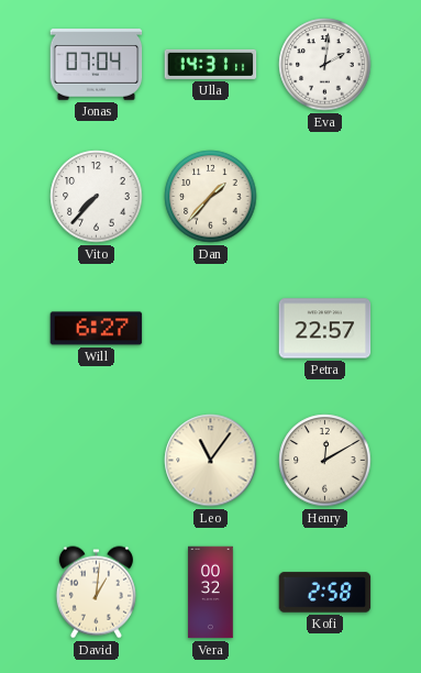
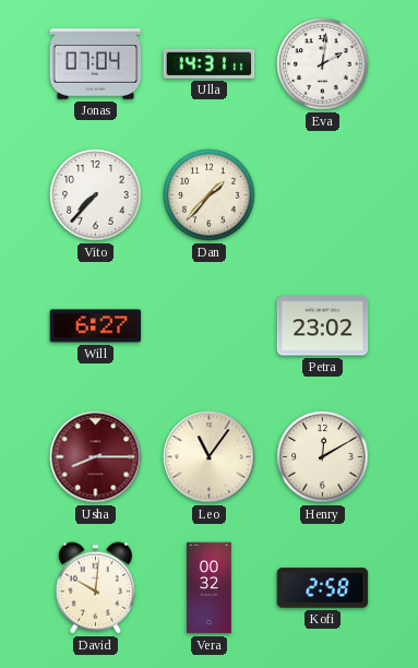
Petra: 22:57 -> 23:02 (323, 326)
Usha: none -> 8:15 (96, 457)
David: 1:01 -> 10:01 (95, 588)
